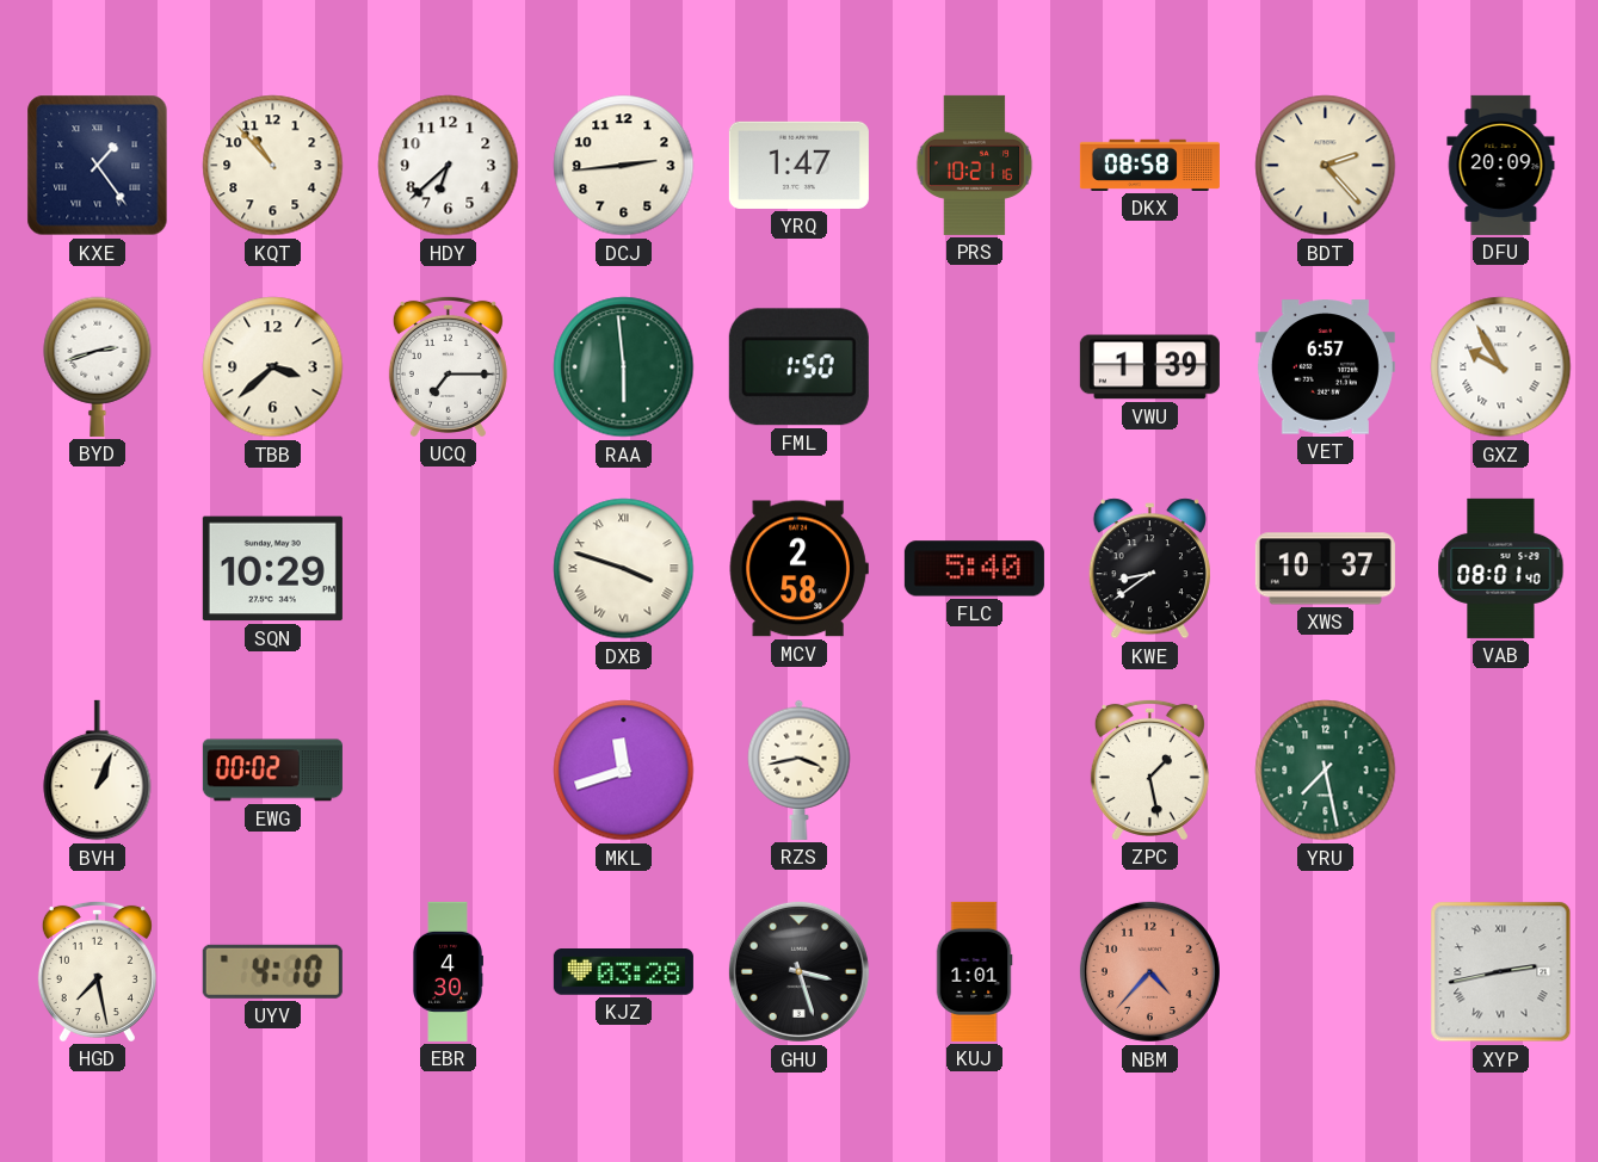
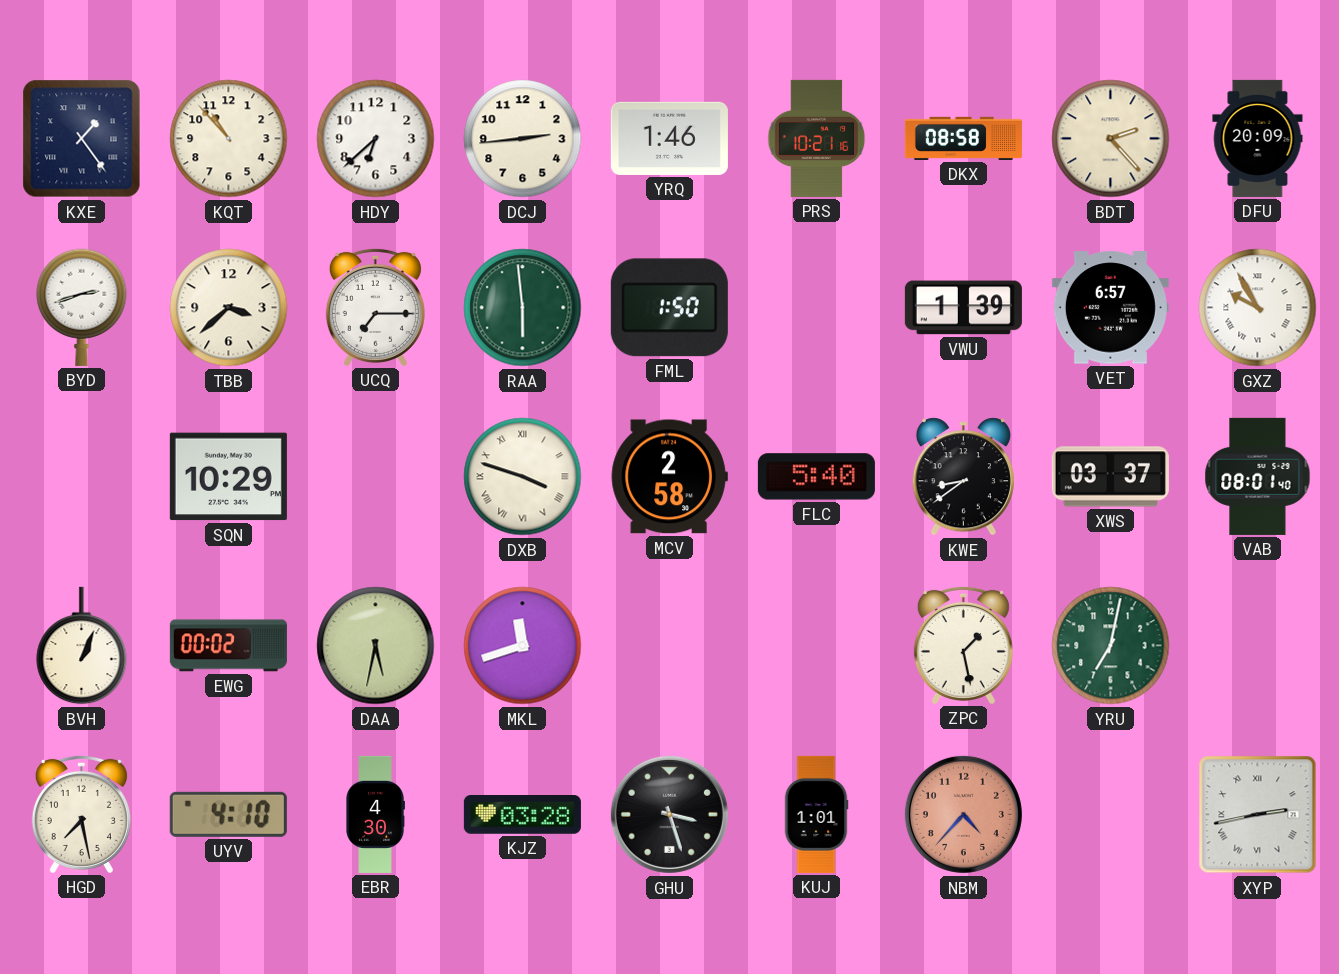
YRQ: 1:47 -> 1:46 (669, 138)
XWS: 10:37 -> 03:37 (1110, 477)
DAA: none -> 5:32 (376, 646)
RZS: 3:43 -> none (800, 769)
YRU: 7:28 -> 7:02 (1111, 646)
